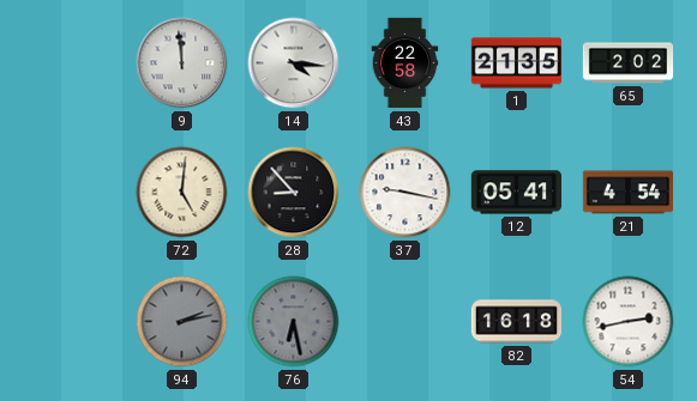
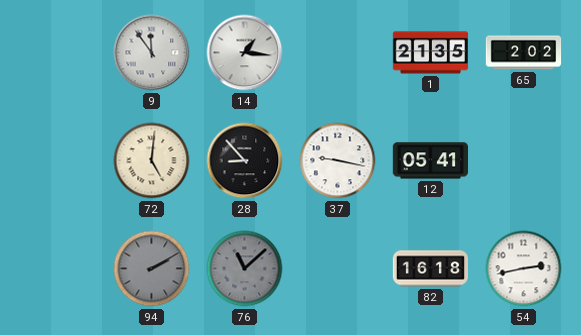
9: 11:59 -> 11:54 (152, 53)
14: 4:16 -> 1:16 (245, 53)
43: 22:58 -> none (405, 63)
21: 4:54 -> none (629, 193)
94: 2:13 -> 2:10 (152, 269)
76: 6:28 -> 11:08 (245, 269)
